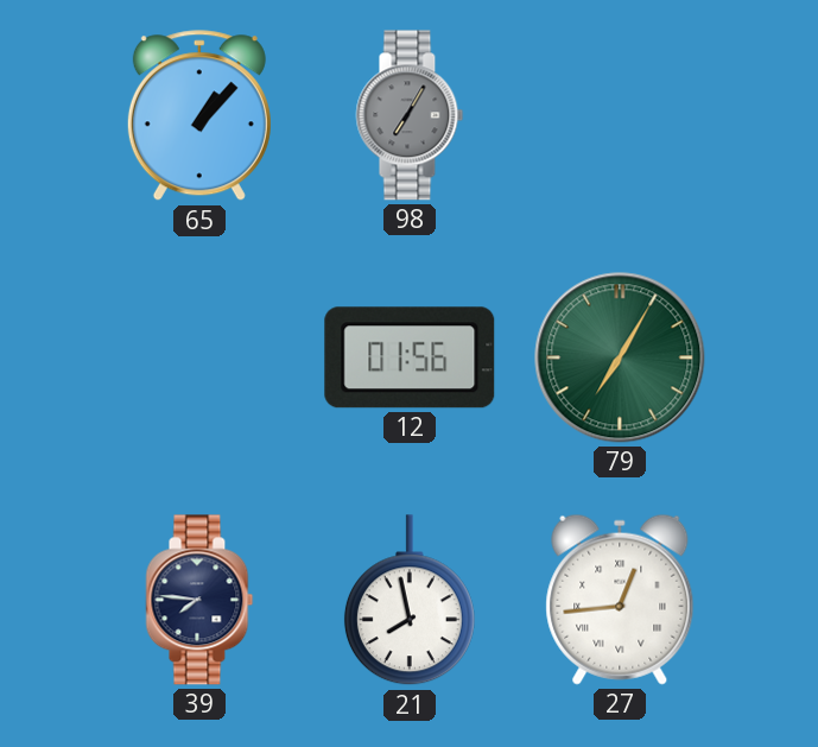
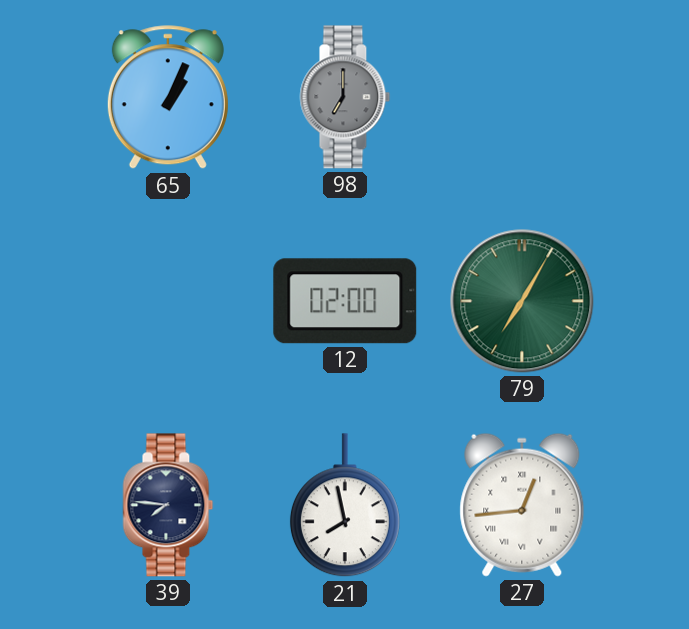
65: 1:07 -> 1:04 (168, 98)
98: 7:05 -> 7:00 (345, 97)
12: 01:56 -> 02:00 (345, 301)
